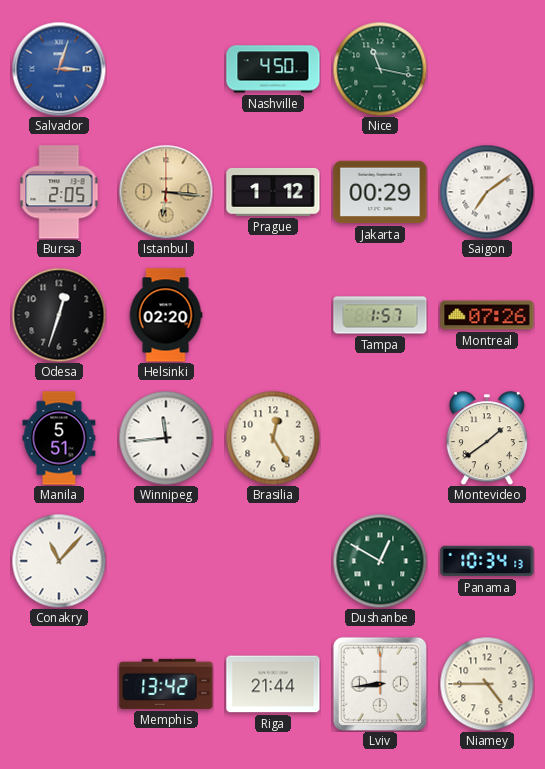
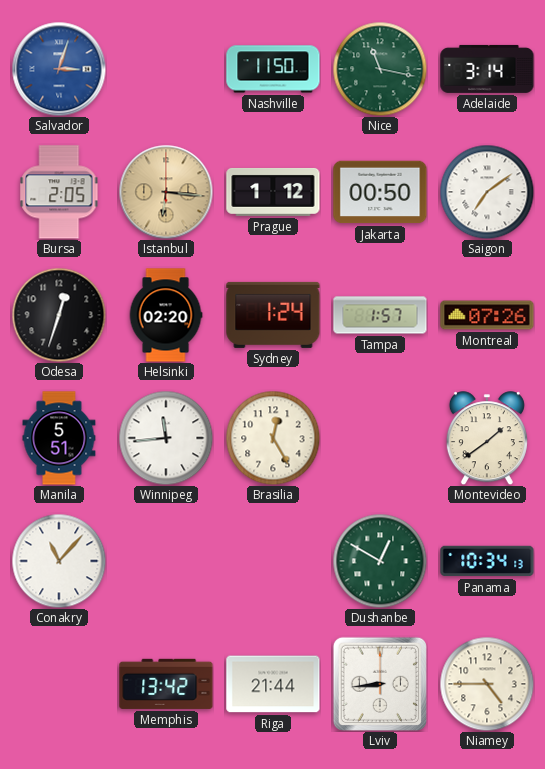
Nashville: 4:50 -> 11:50 (273, 69)
Adelaide: none -> 3:14 (487, 69)
Jakarta: 00:29 -> 00:50 (380, 192)
Sydney: none -> 1:24 (273, 315)
